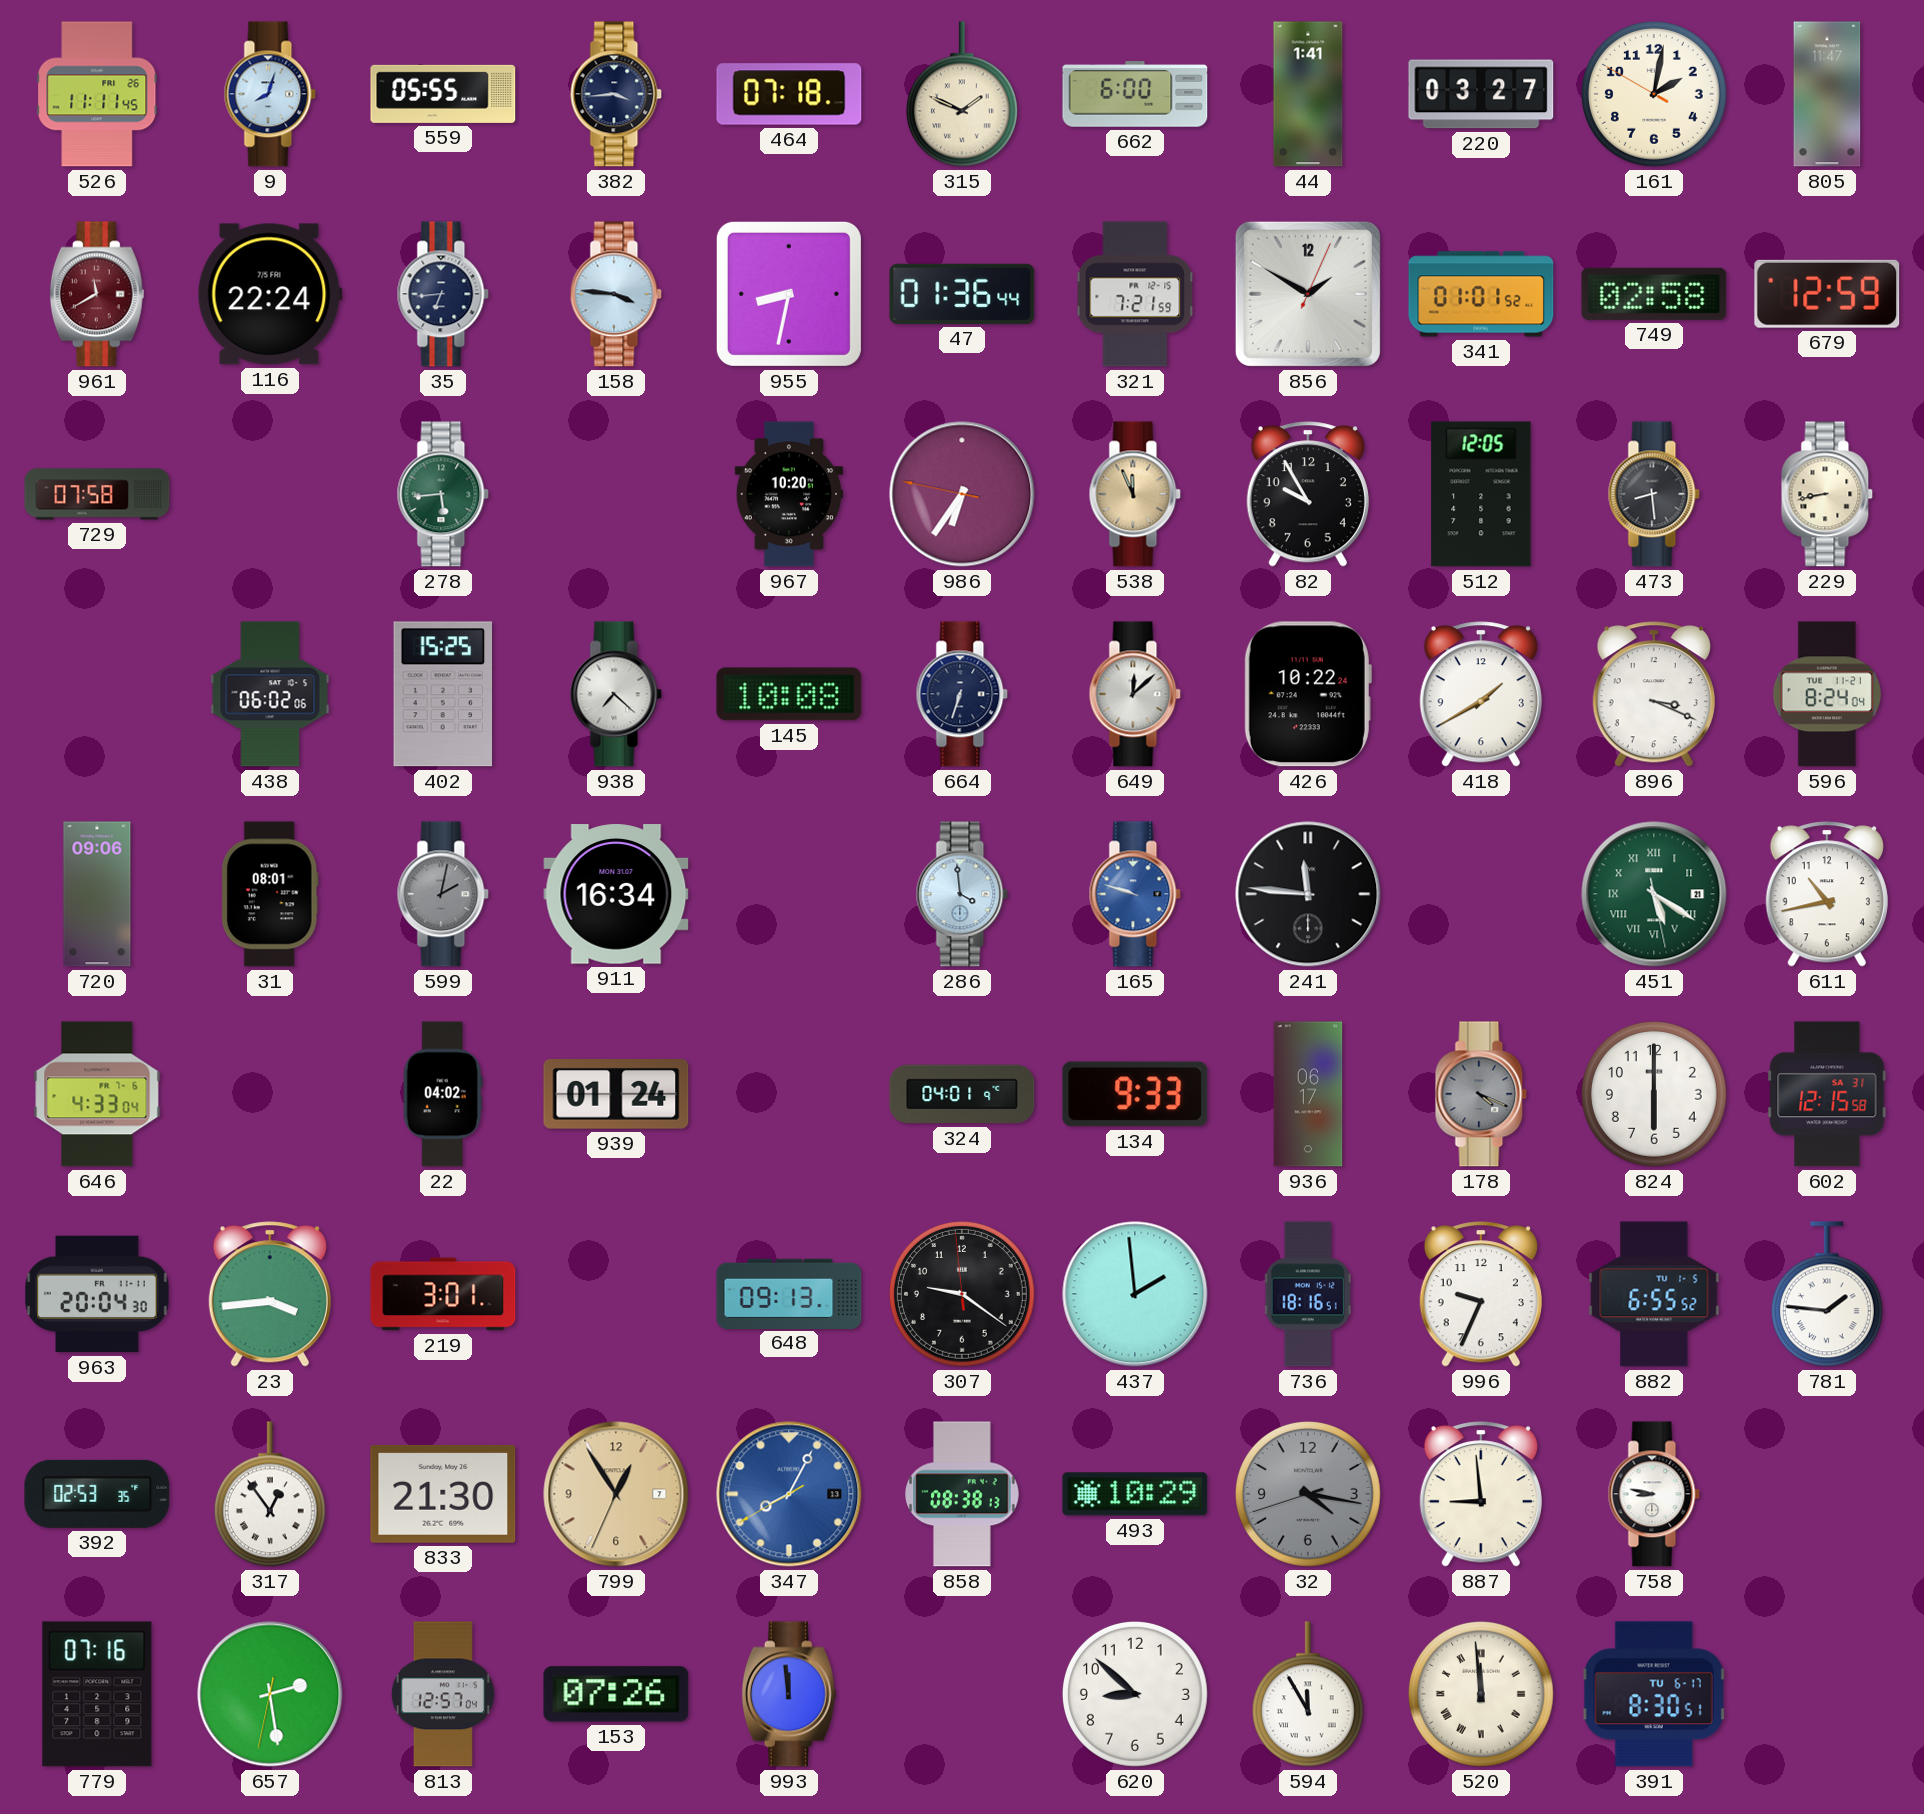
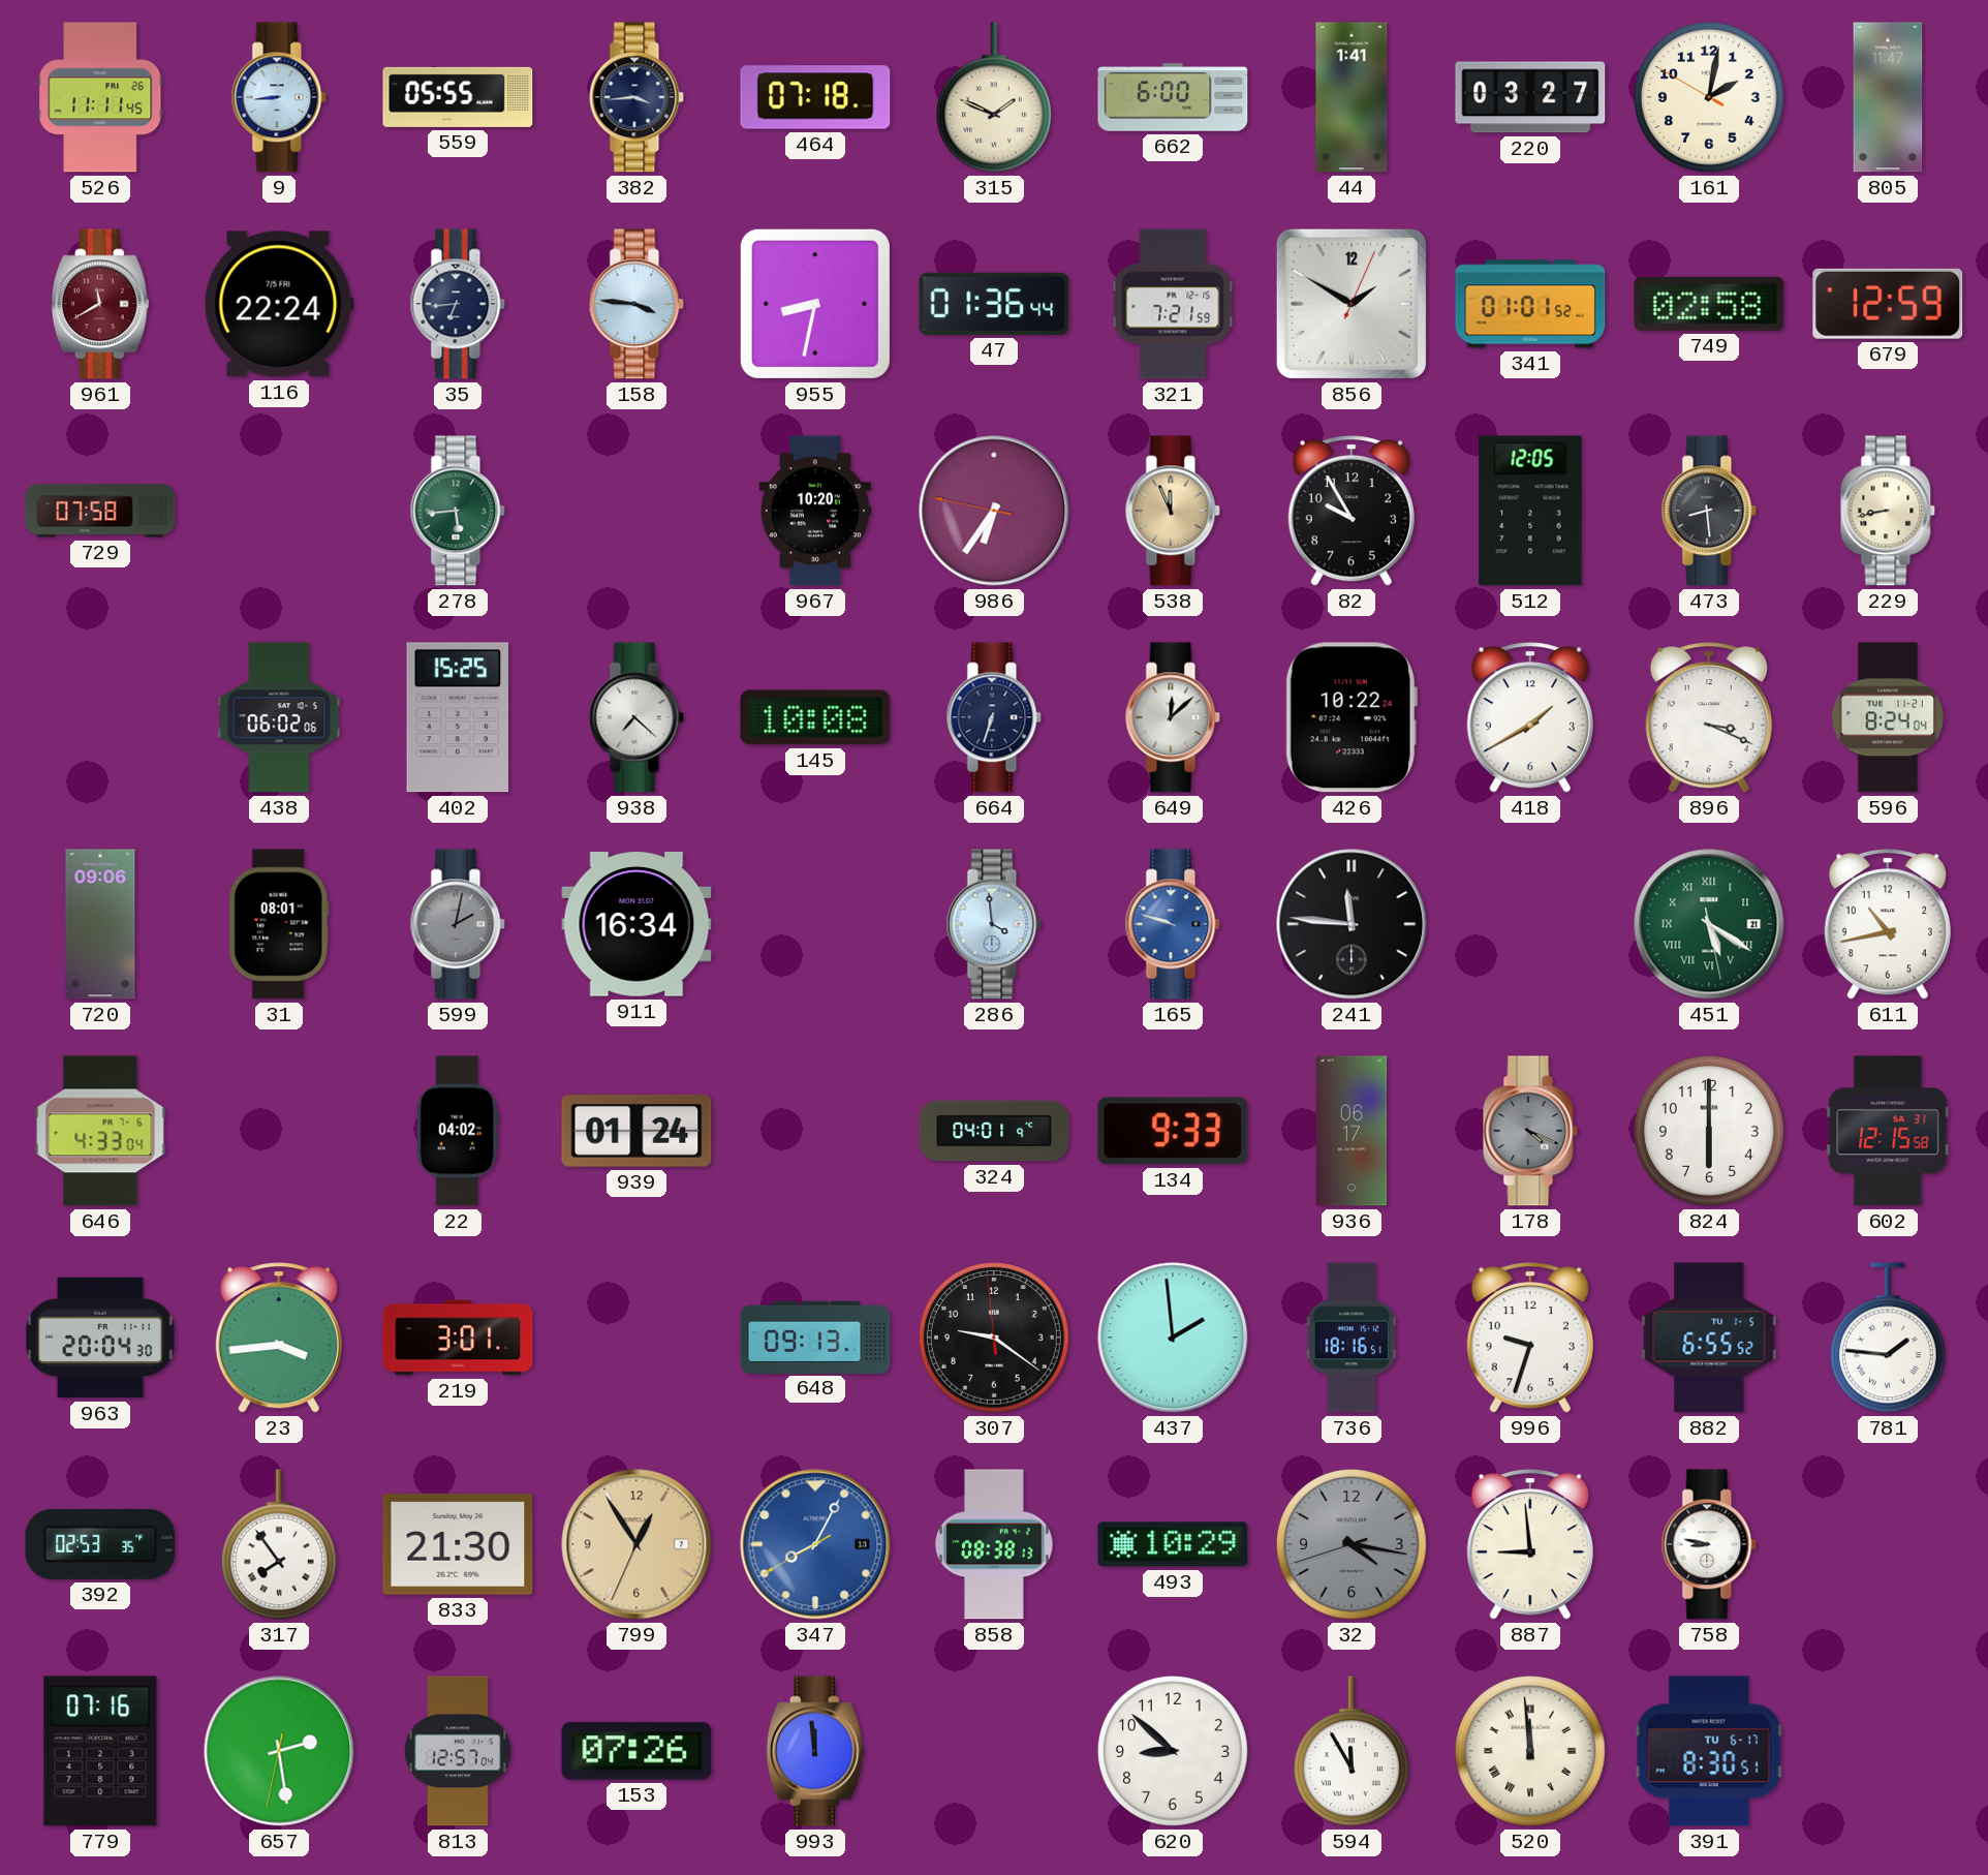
9: 8:03 -> 8:44 (279, 97)
996: 9:34 -> 9:33 (1530, 1338)
317: 12:54 -> 7:54 (279, 1544)
